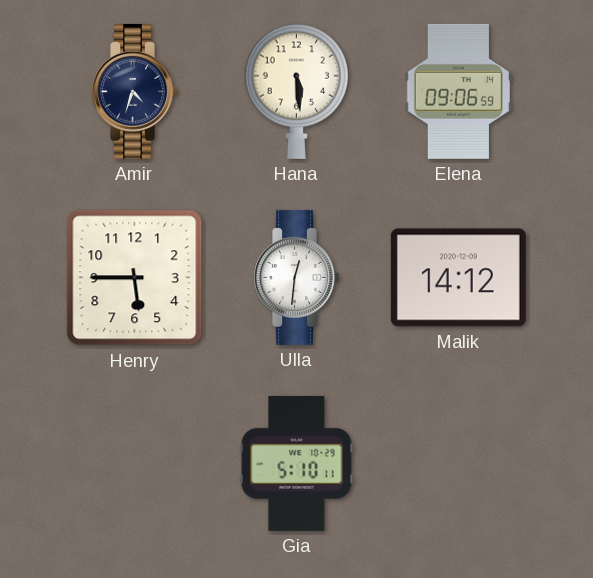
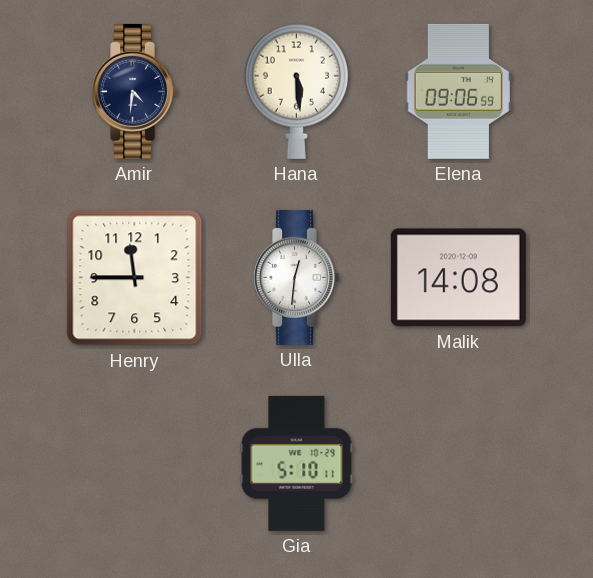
Amir: 4:33 -> 4:31 (134, 91)
Henry: 5:45 -> 11:45 (135, 278)
Malik: 14:12 -> 14:08 (458, 278)
